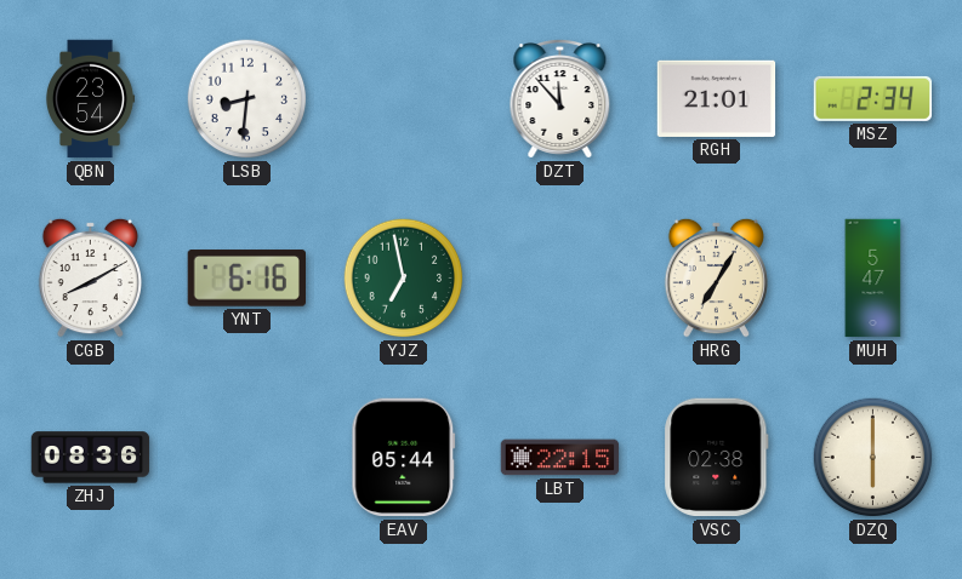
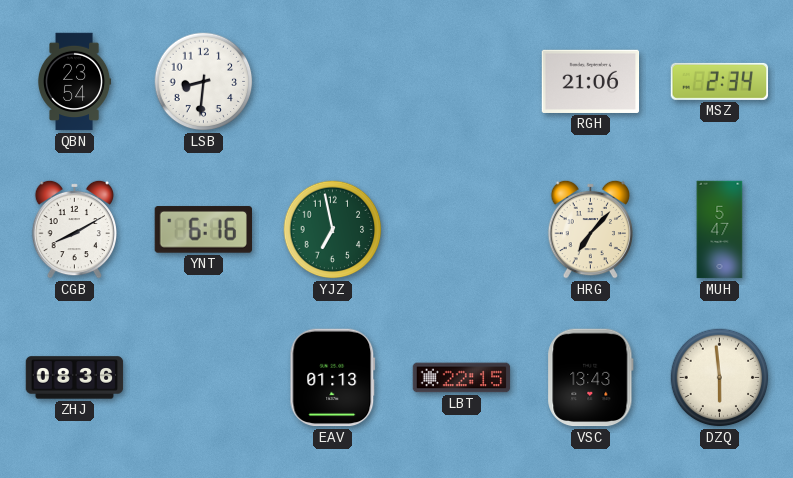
DZT: 11:53 -> none (560, 99)
RGH: 21:01 -> 21:06 (591, 81)
HRG: 7:05 -> 7:07 (590, 229)
EAV: 05:44 -> 01:13 (333, 378)
VSC: 02:38 -> 13:43 (591, 378)
DZQ: 6:00 -> 5:59 (720, 378)
